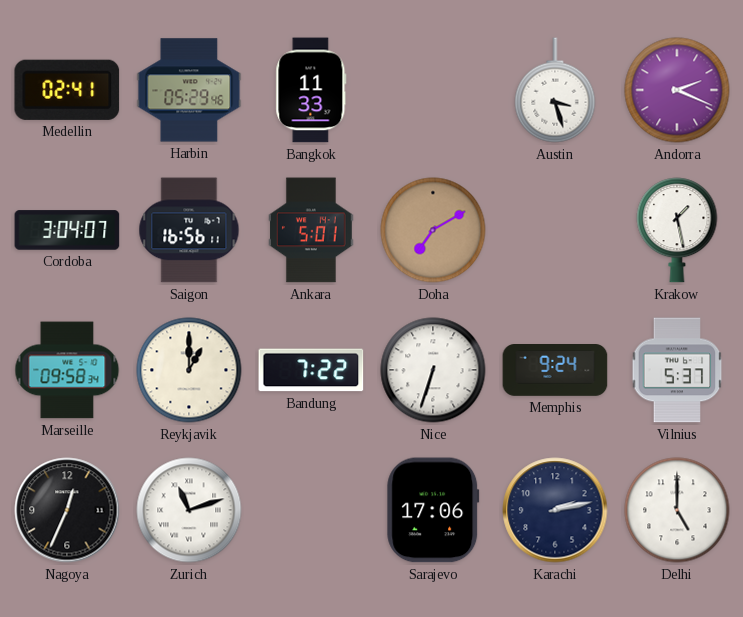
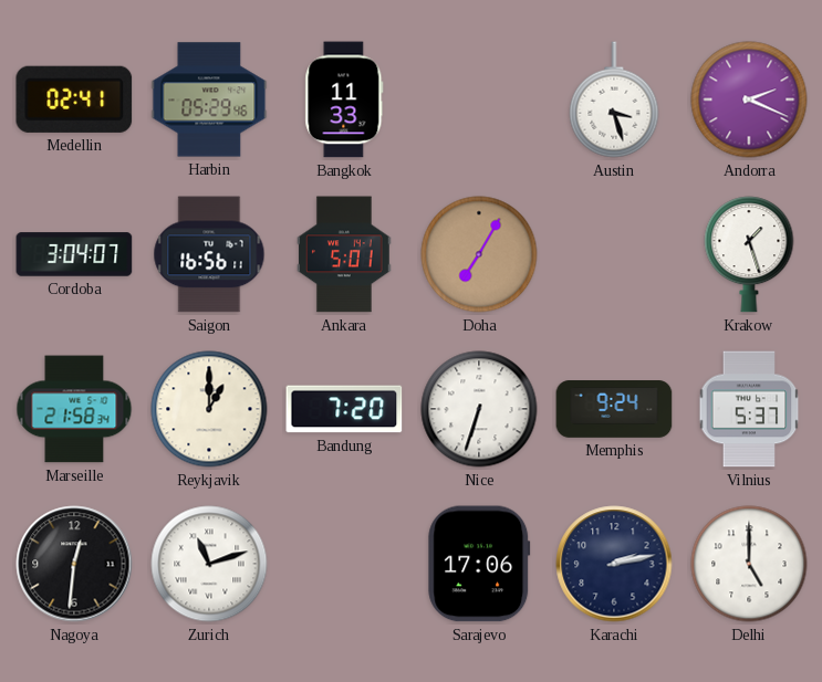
Doha: 7:10 -> 7:05 (479, 254)
Krakow: 1:28 -> 1:27 (749, 254)
Marseille: 09:58 -> 21:58 (74, 409)
Bandung: 7:22 -> 7:20 (344, 409)
Nagoya: 12:34 -> 12:31 (74, 564)
